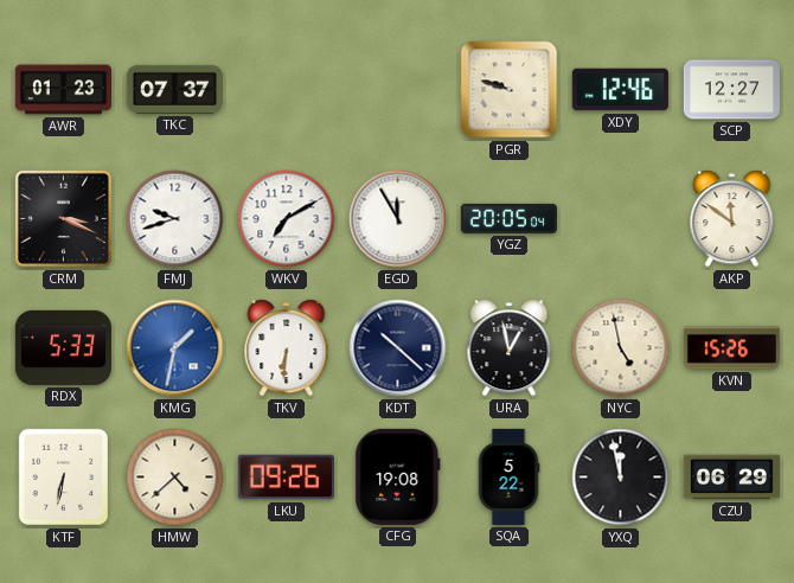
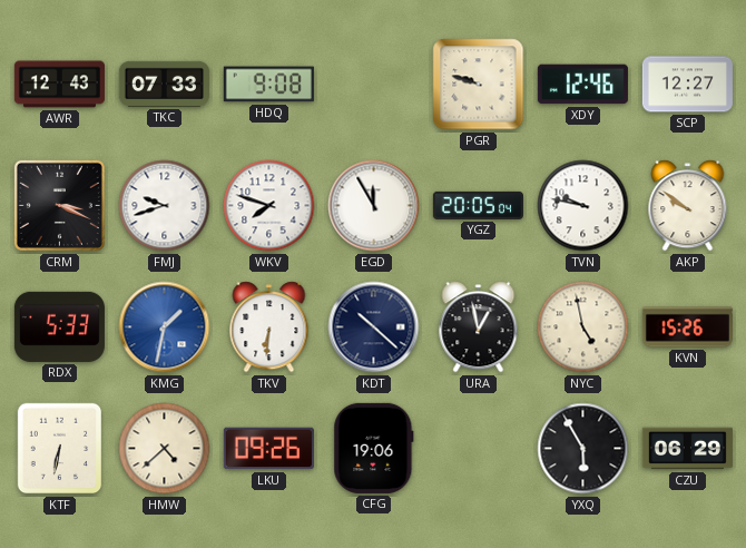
AWR: 01:23 -> 12:43 (59, 85)
TKC: 07:37 -> 07:33 (164, 84)
HDQ: none -> 9:08 (268, 85)
WKV: 7:10 -> 7:48 (269, 206)
TVN: none -> 9:47 (583, 206)
AKP: 11:51 -> 9:51 (688, 206)
CFG: 19:08 -> 19:06 (374, 448)
SQA: 5:22 -> none (508, 476)
YXQ: 11:58 -> 5:55 (583, 449)
